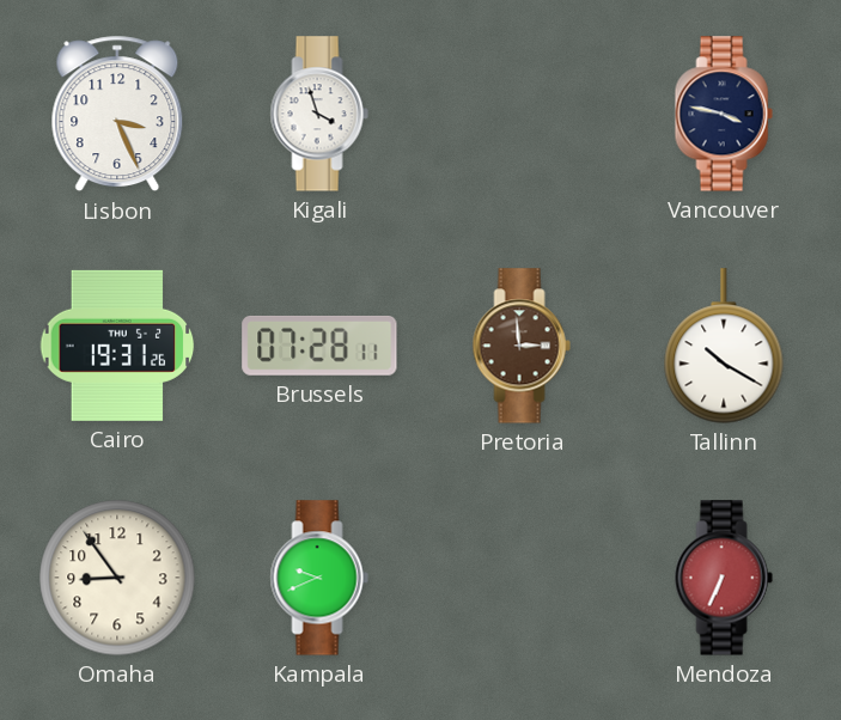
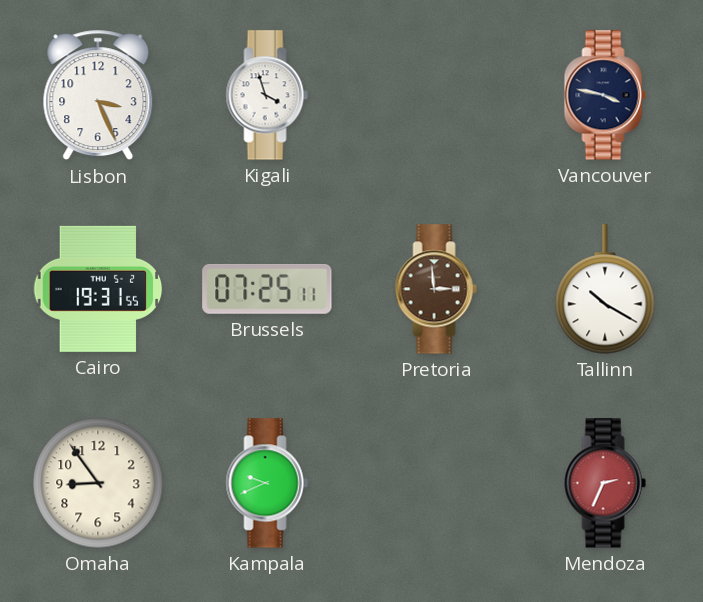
Cairo: 19:31:26 -> 19:31:55 (98, 289)
Brussels: 07:28 -> 07:25 (267, 289)
Mendoza: 6:34 -> 2:34 (605, 483)
